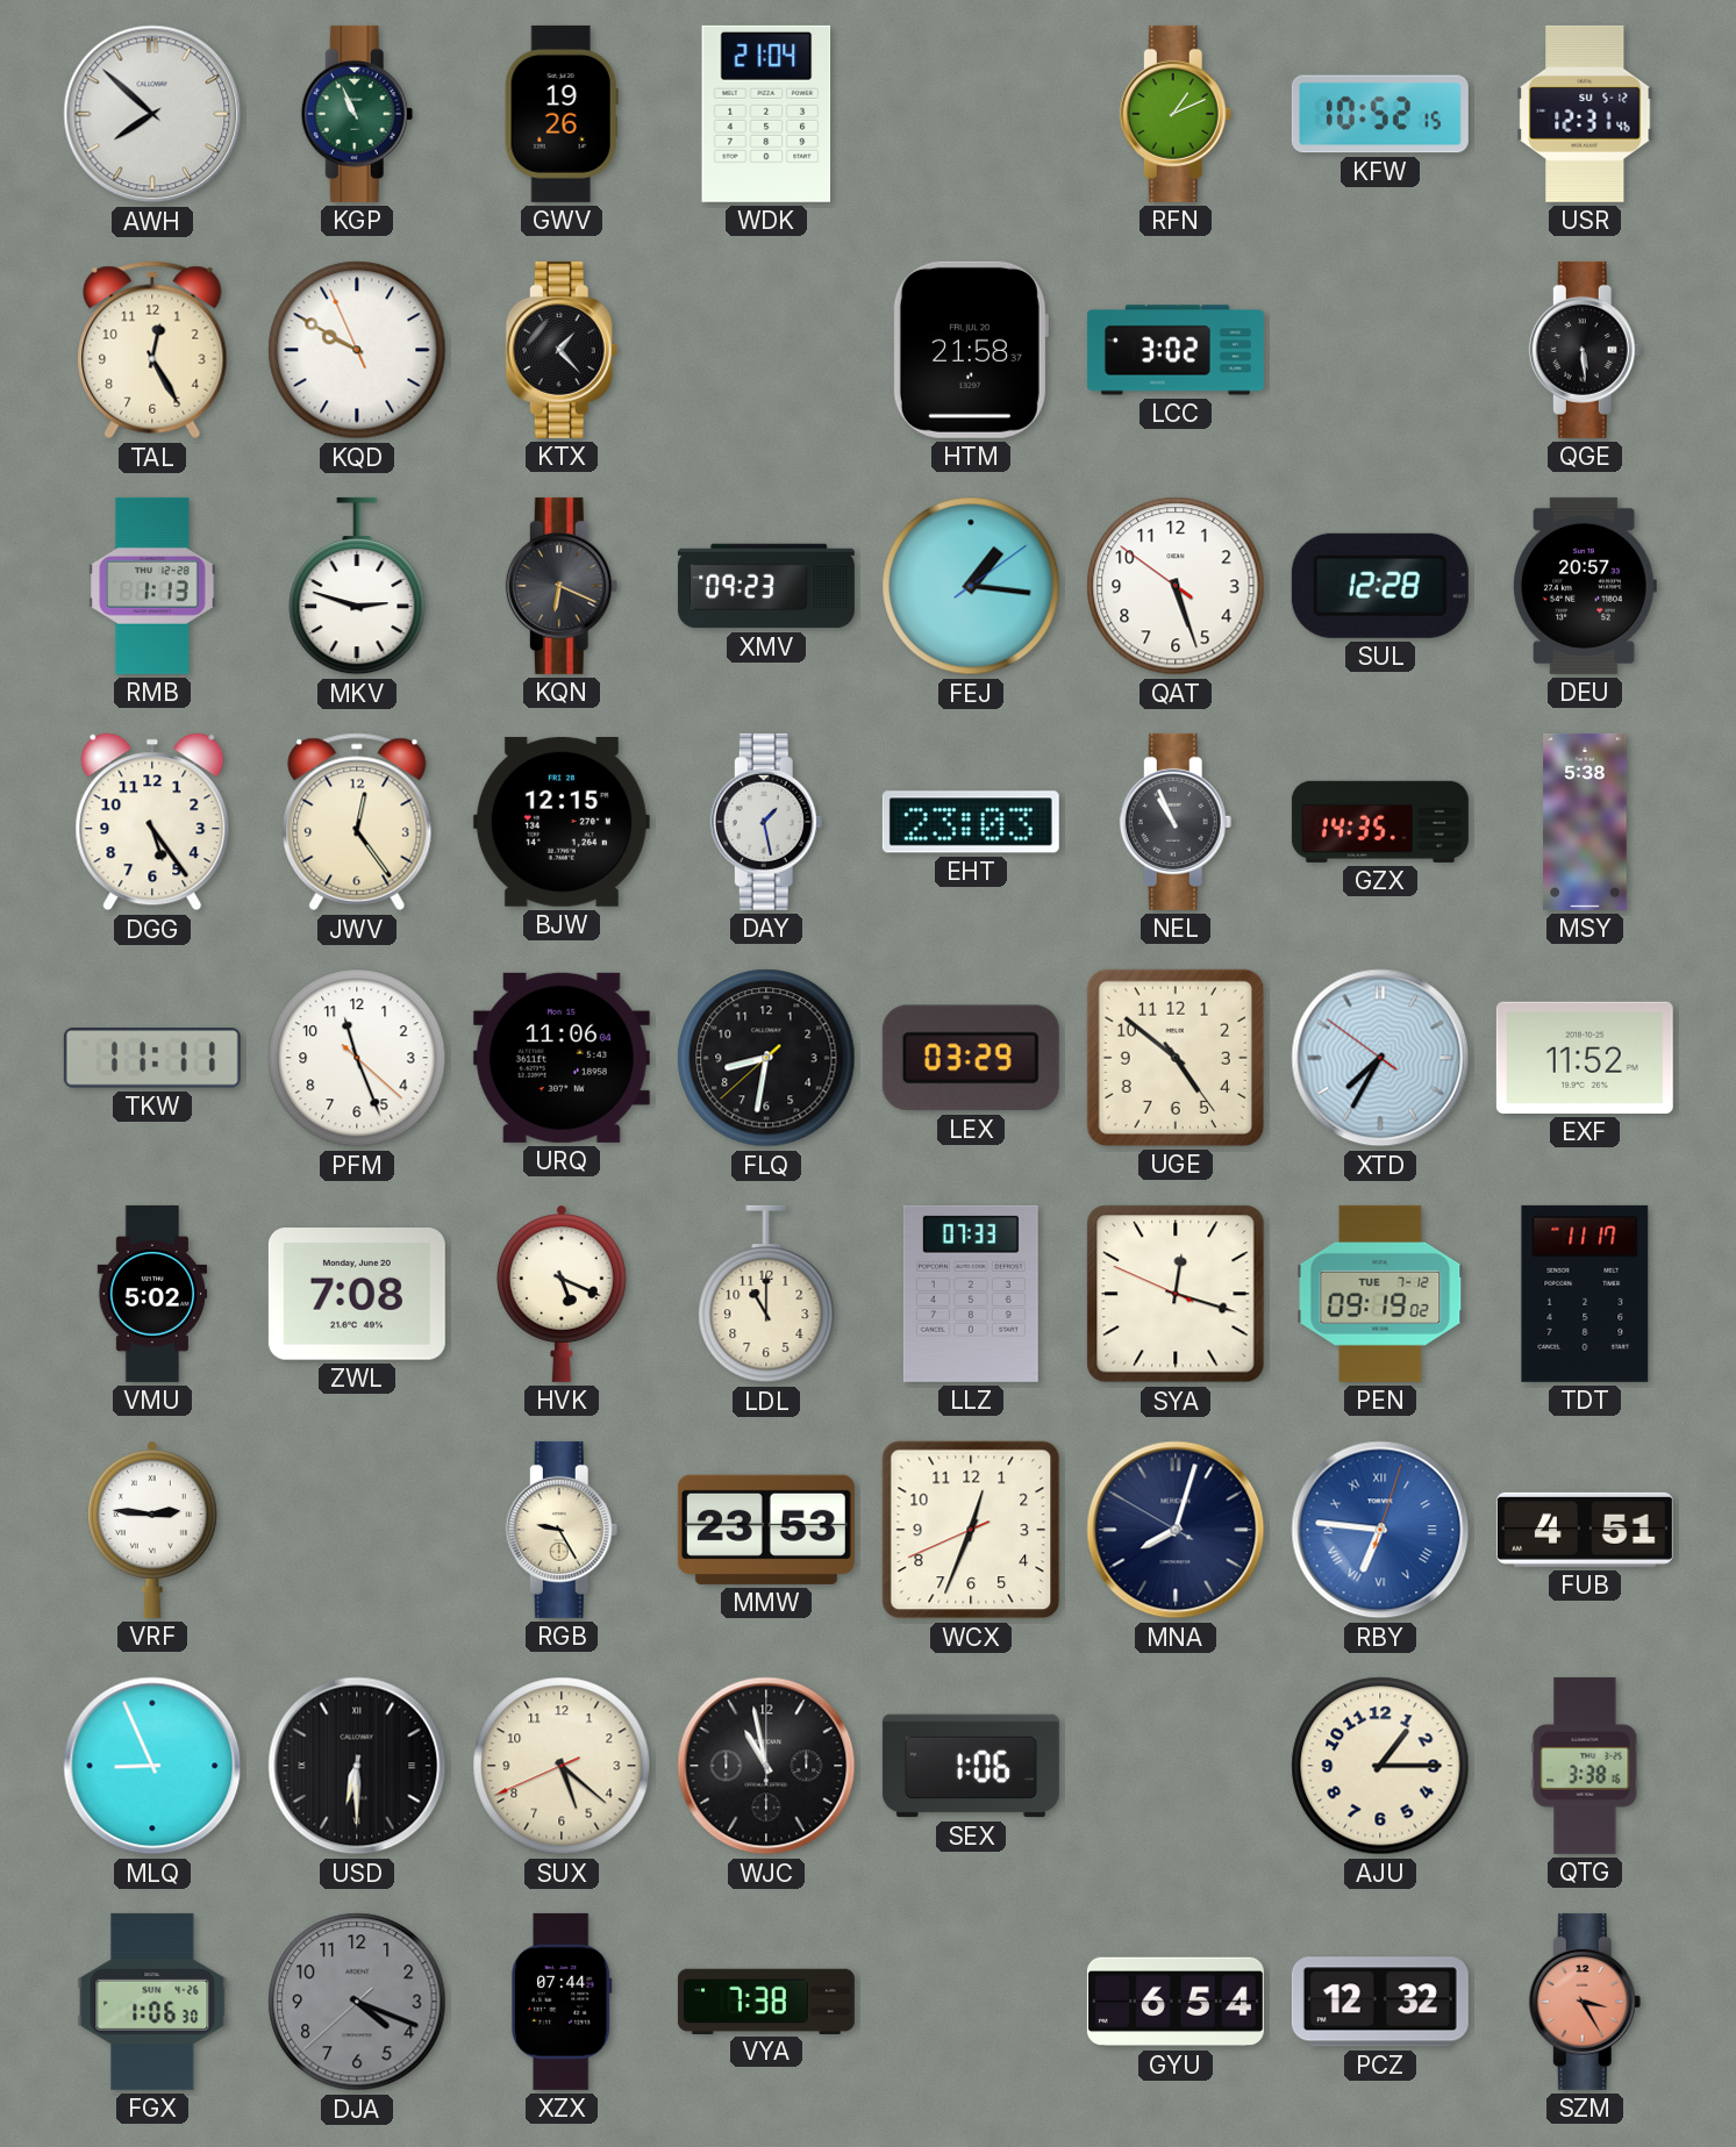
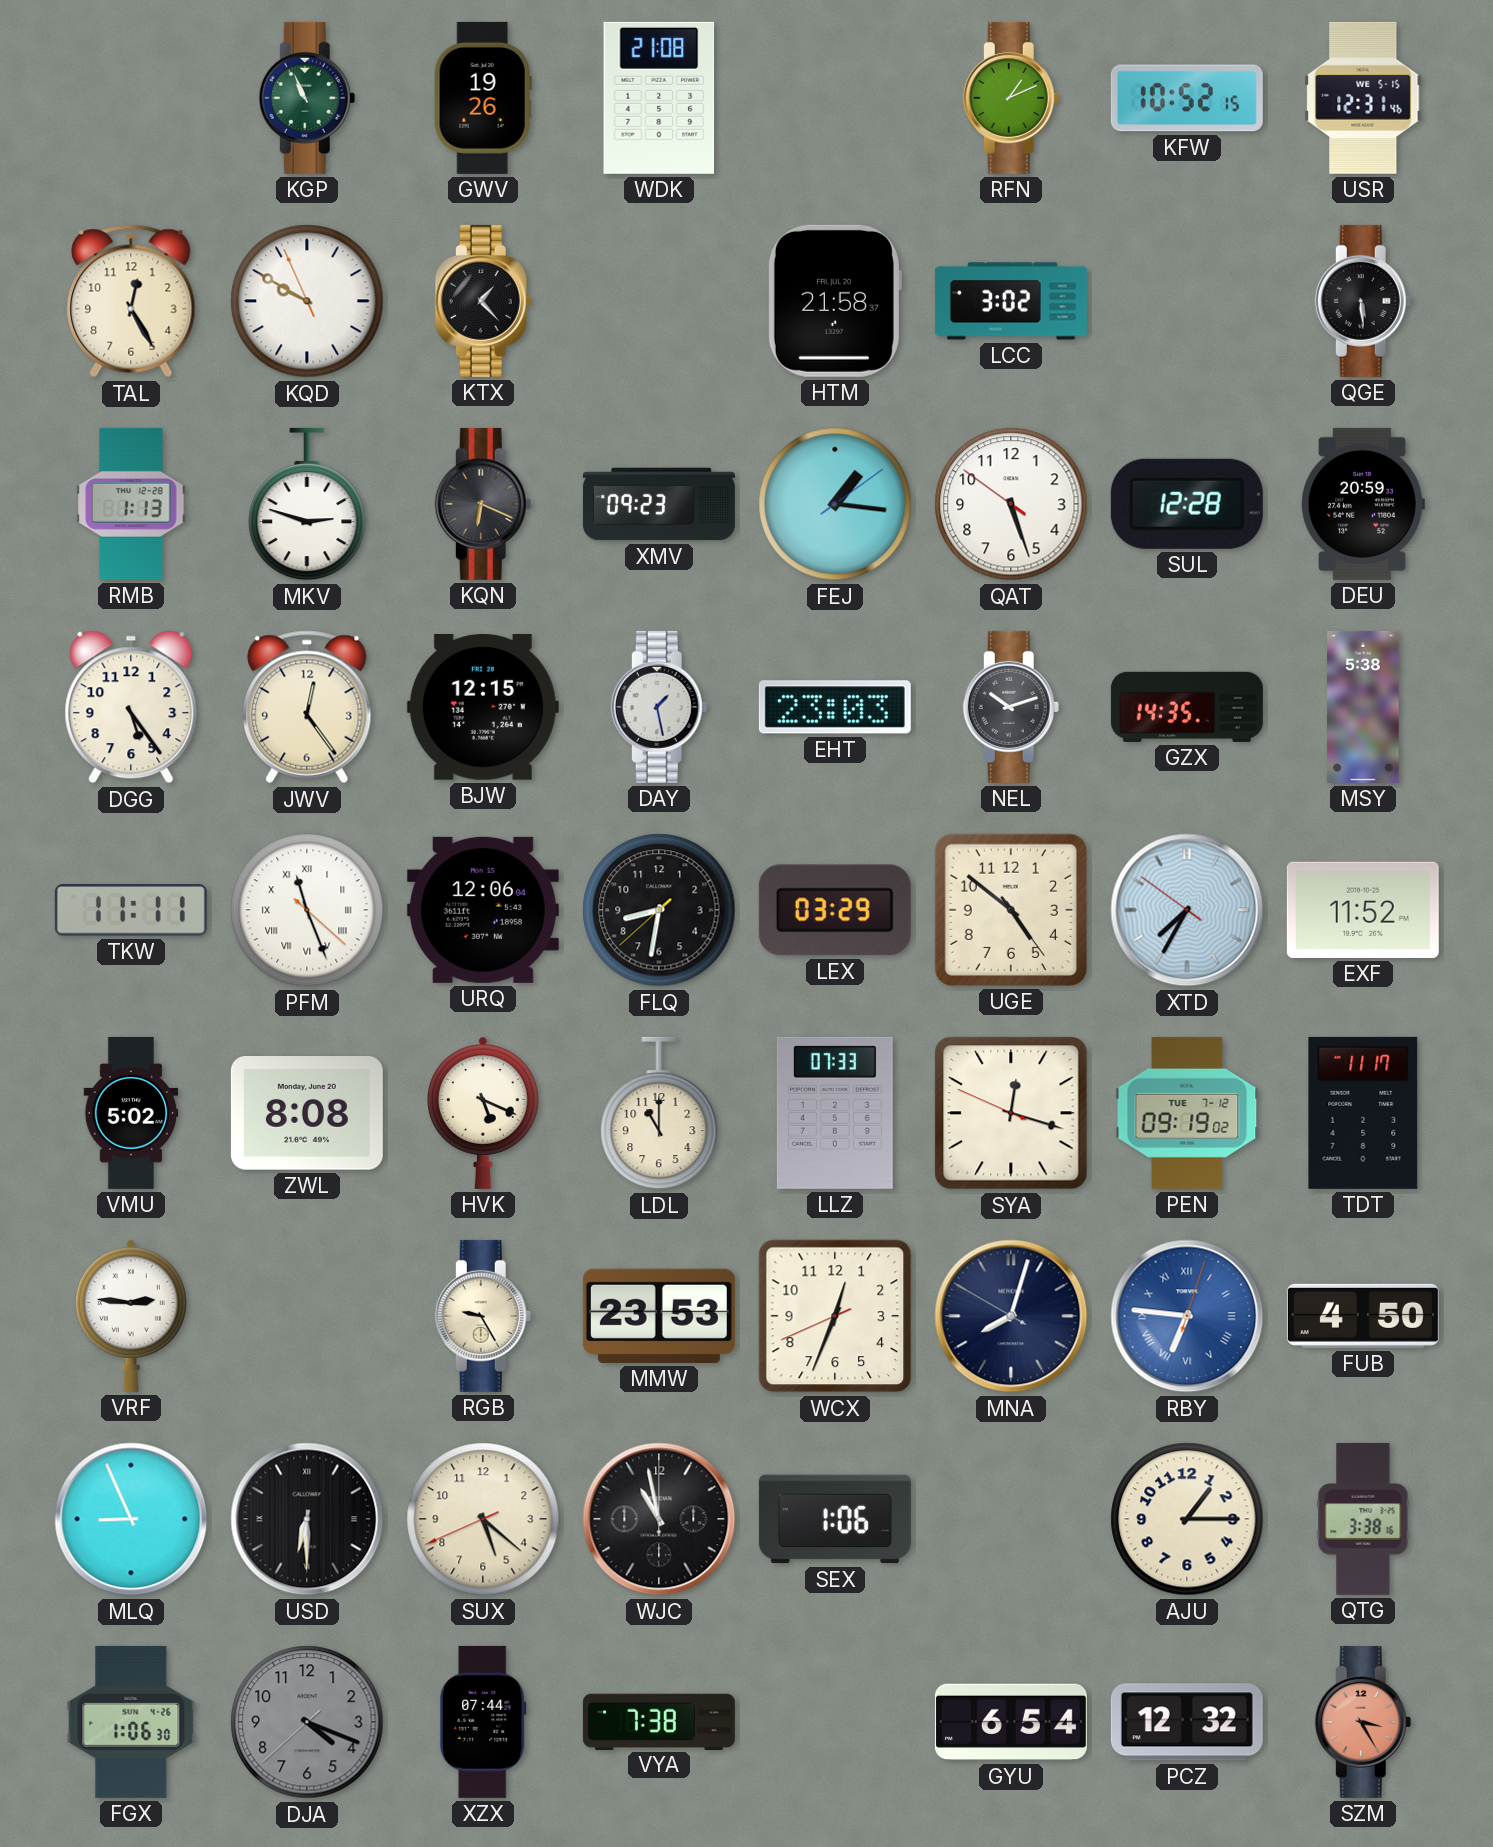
AWH: 7:52 -> none (152, 114)
WDK: 21:04 -> 21:08 (659, 98)
USR date: SU 5-12 -> WE 5-15 (1363, 98)
DEU: 20:57 -> 20:59 (1363, 504)
NEL: 10:56 -> 10:12 (1011, 707)
PFM numerals: Arabic -> Roman (307, 910)
URQ: 11:06 -> 12:06 (483, 910)
ZWL: 7:08 -> 8:08 (307, 1114)
FUB: 4:51 -> 4:50 (1363, 1316)
